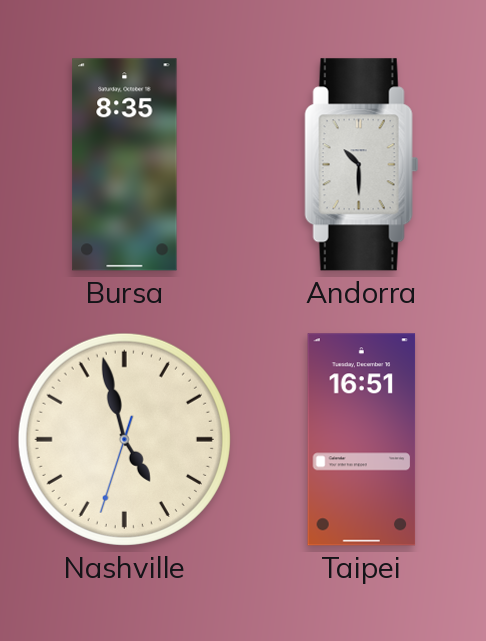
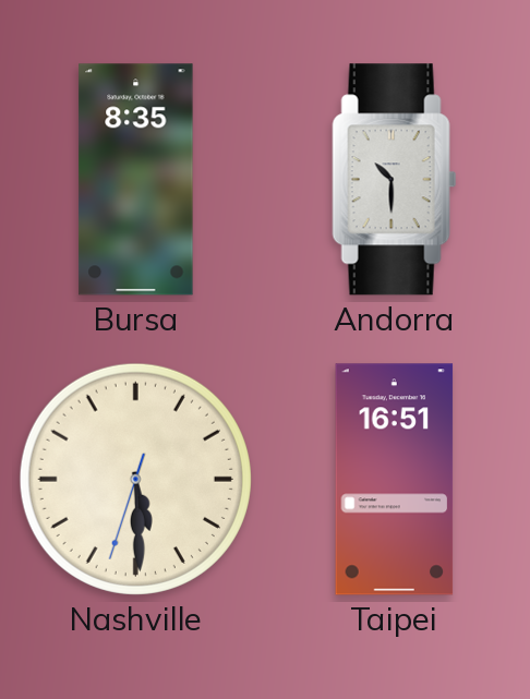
Nashville: 4:57 -> 5:29 (135, 479)
